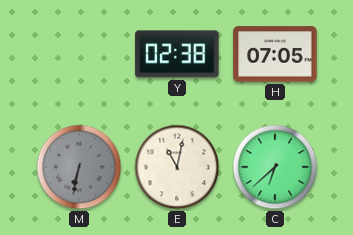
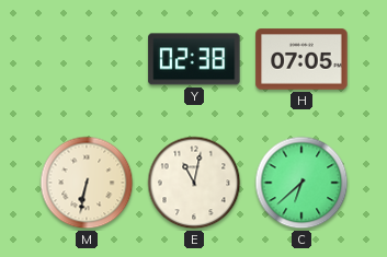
M dial: grey -> cream (87, 183)
